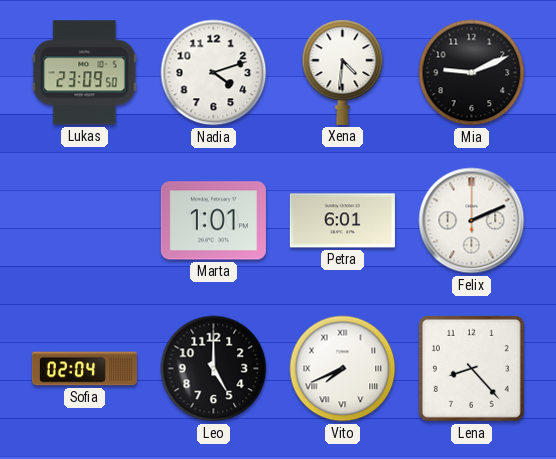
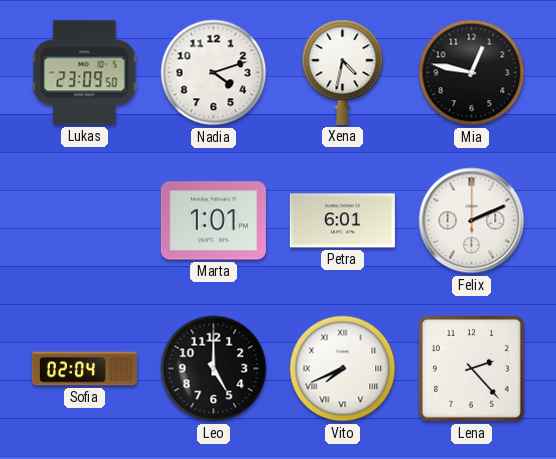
Xena: 4:31 -> 4:32 (343, 72)
Mia: 9:11 -> 12:47 (472, 73)
Lena: 8:23 -> 2:23 (471, 368)
